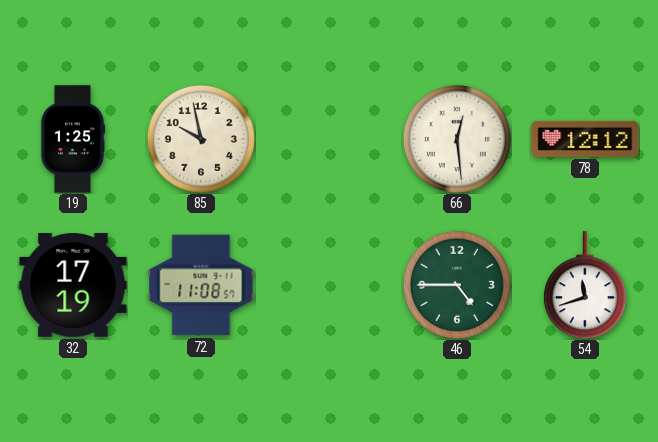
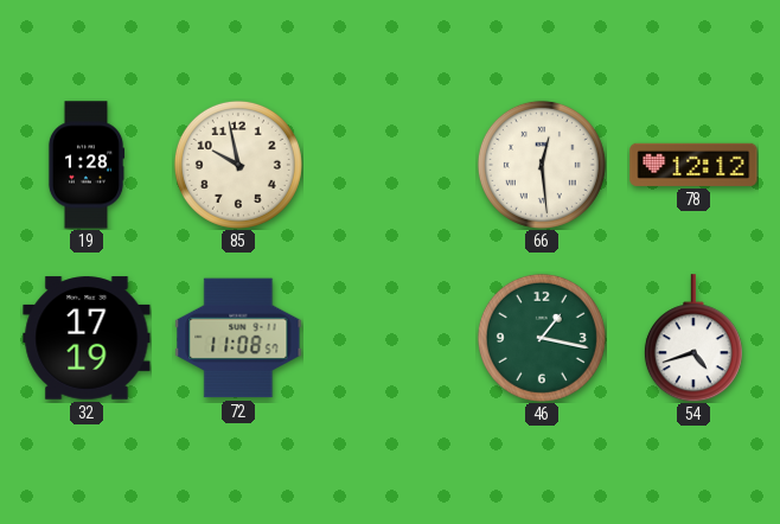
19: 1:25 -> 1:28 (87, 165)
46: 4:45 -> 1:17 (542, 338)
54: 11:42 -> 4:42 (693, 338)
